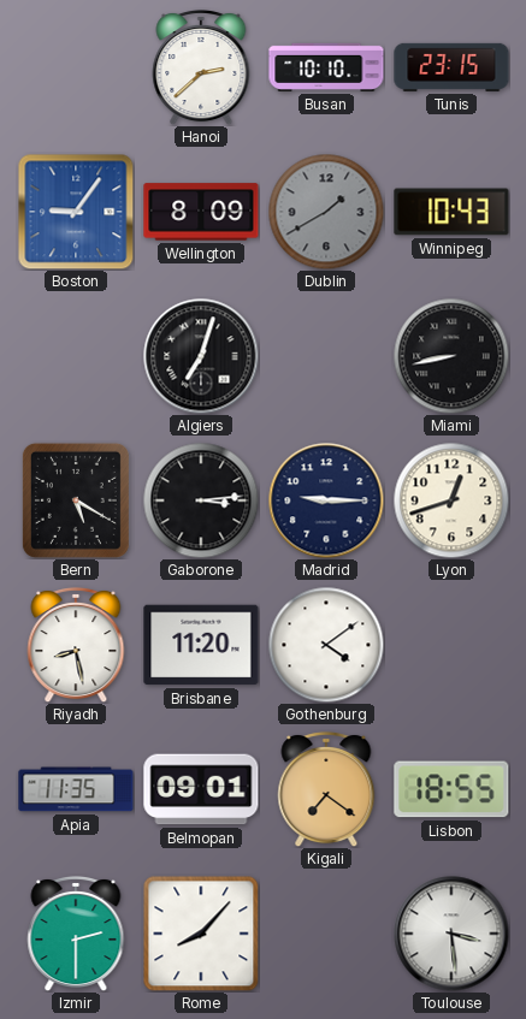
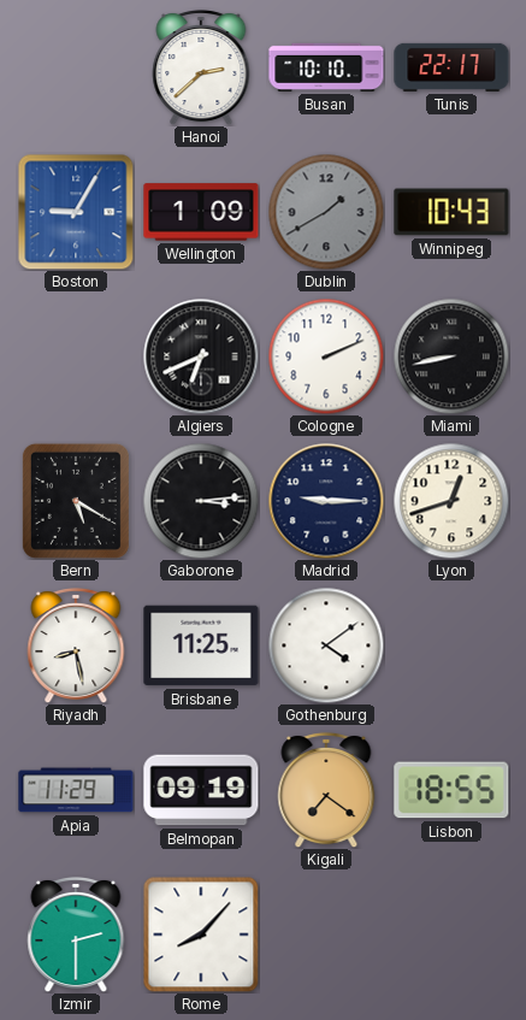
Tunis: 23:15 -> 22:17 (451, 67)
Boston: 9:06 -> 9:05 (76, 212)
Wellington: 8:09 -> 1:09 (201, 212)
Algiers: 7:03 -> 6:41 (201, 356)
Cologne: none -> 2:11 (326, 356)
Brisbane: 11:20 -> 11:25 (201, 645)
Apia: 11:35 -> 11:29 (76, 790)
Belmopan: 09:01 -> 09:19 (201, 790)
Toulouse: 3:29 -> none (451, 934)
